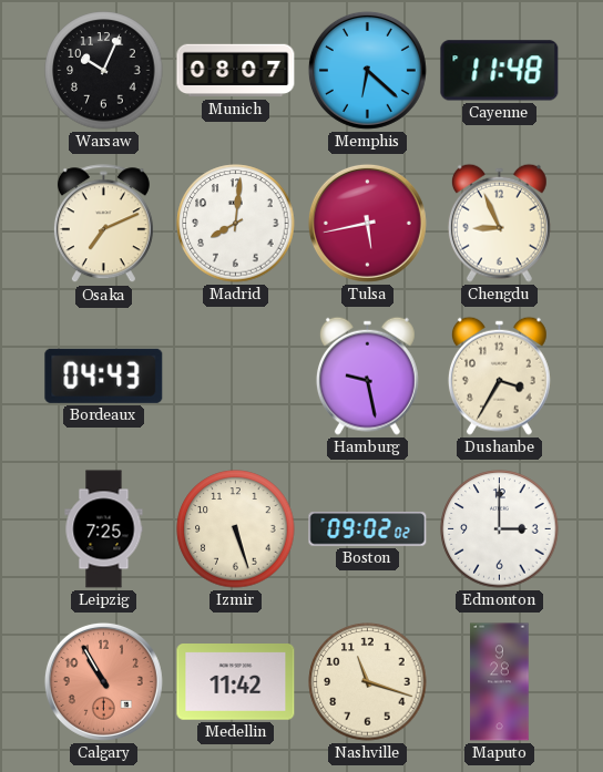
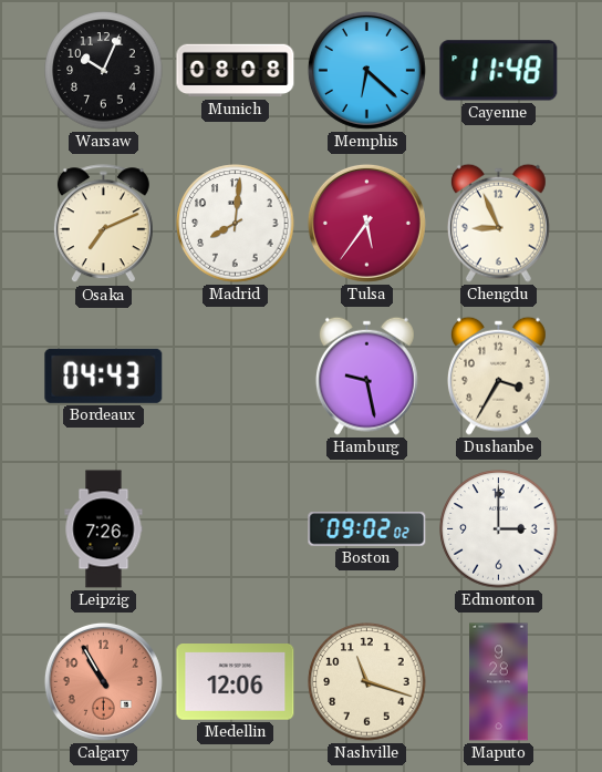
Munich: 08:07 -> 08:08 (236, 71)
Tulsa: 5:43 -> 5:36 (366, 223)
Leipzig: 7:25 -> 7:26 (104, 529)
Izmir: 5:27 -> none (236, 529)
Medellin: 11:42 -> 12:06 (236, 682)
